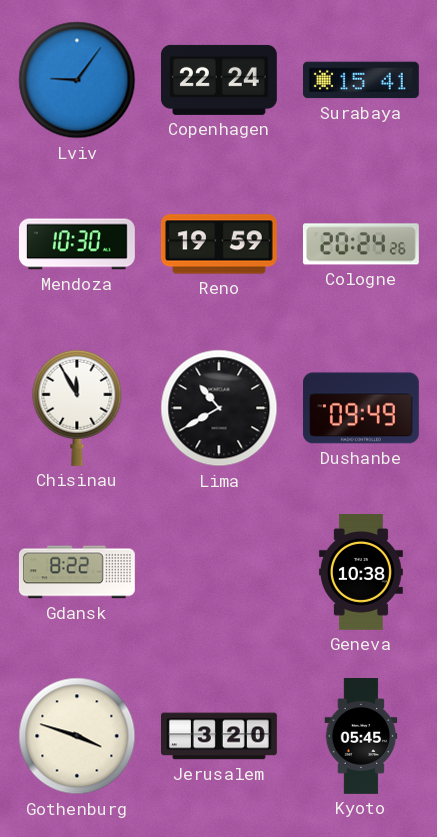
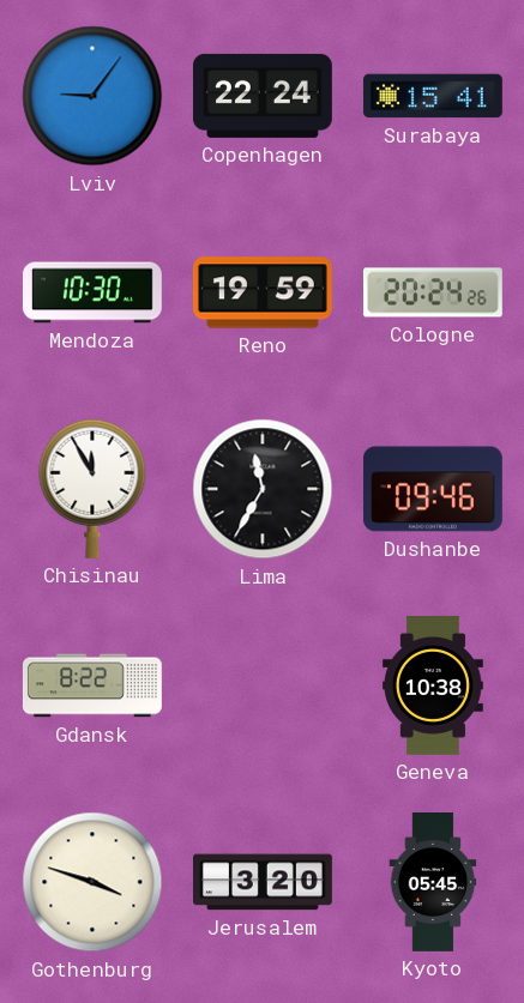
Lima: 10:40 -> 11:35 (263, 489)
Dushanbe: 09:49 -> 09:46 (433, 489)
